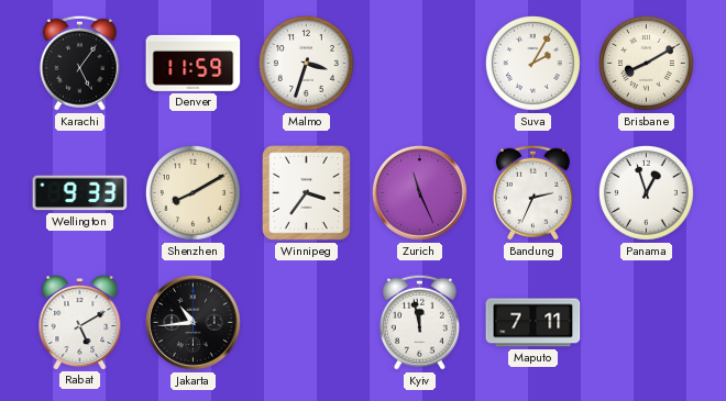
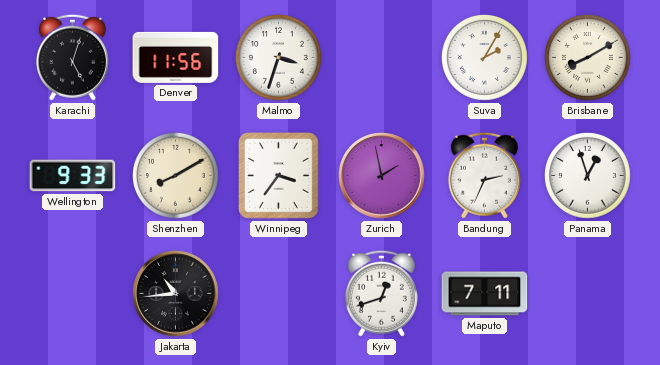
Karachi: 5:06 -> 5:03 (72, 57)
Denver: 11:59 -> 11:56 (176, 57)
Zurich: 11:26 -> 1:58 (382, 176)
Rabat: 5:10 -> none (80, 323)
Kyiv: 11:58 -> 12:42 (381, 293)
